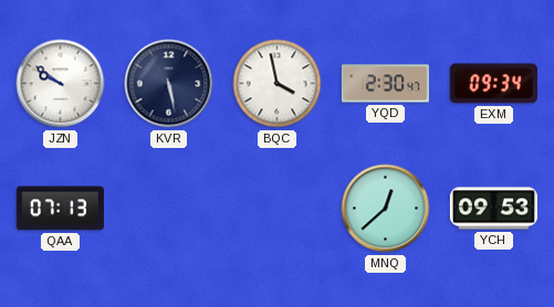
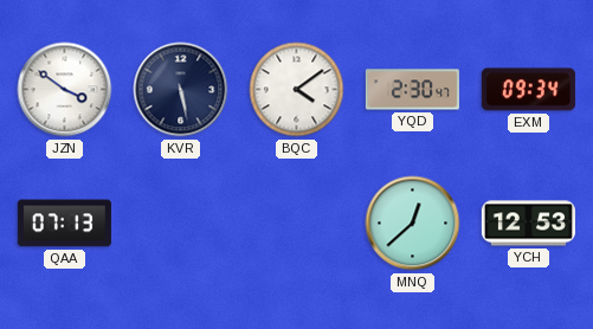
JZN: 9:51 -> 3:51 (65, 90)
BQC: 3:58 -> 4:09 (297, 90)
YCH: 09:53 -> 12:53 (528, 224)
